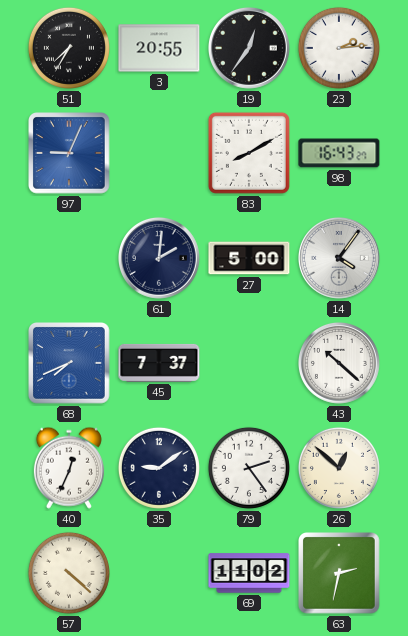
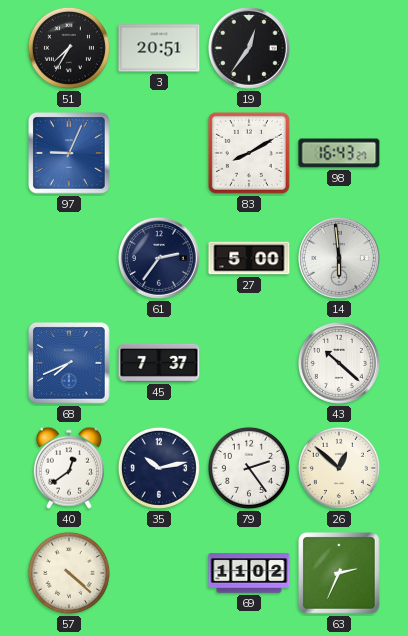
3: 20:55 -> 20:51 (159, 48)
23: 2:14 -> none (339, 48)
61: 2:01 -> 2:36 (160, 258)
14: 4:06 -> 5:59 (340, 258)
40: 12:34 -> 12:39 (69, 468)
35: 9:09 -> 10:13 (159, 468)
63: 2:32 -> 2:34 (340, 574)
